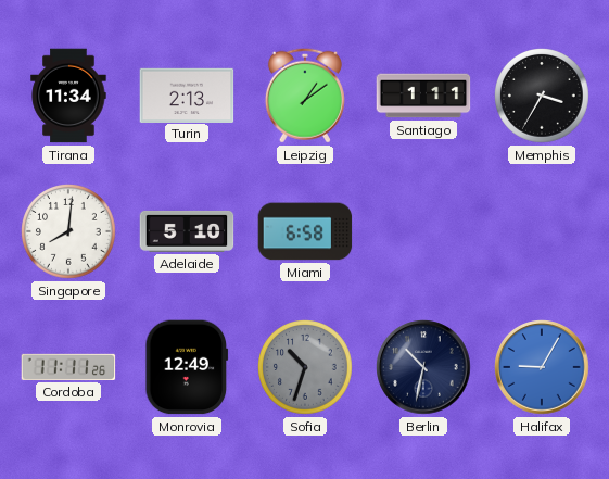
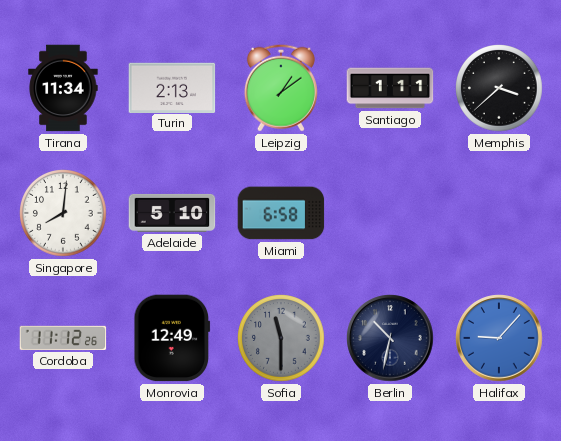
Memphis: 3:35 -> 3:38 (499, 88)
Cordoba: 11:11 -> 11:12 (63, 338)
Sofia: 10:33 -> 11:30 (281, 338)
Halifax: 9:05 -> 9:07 (499, 338)
